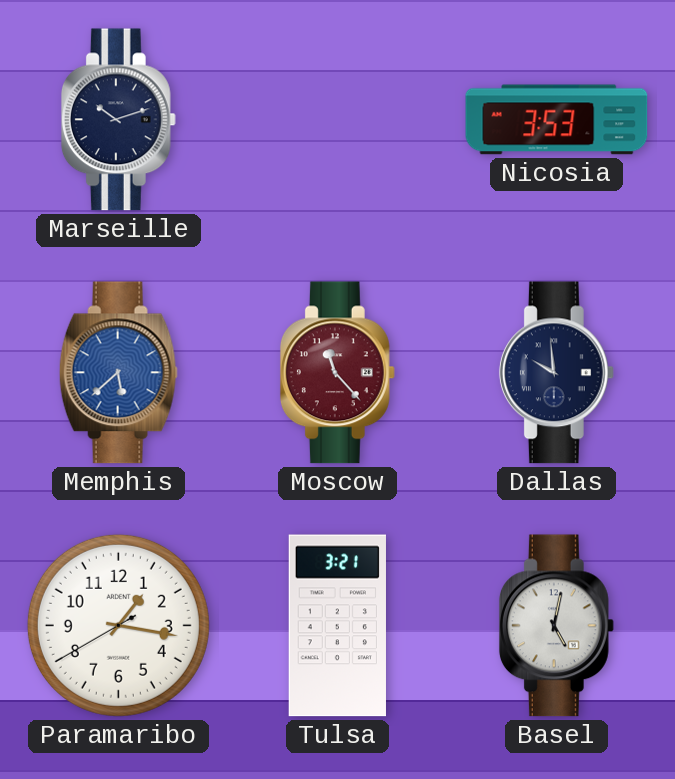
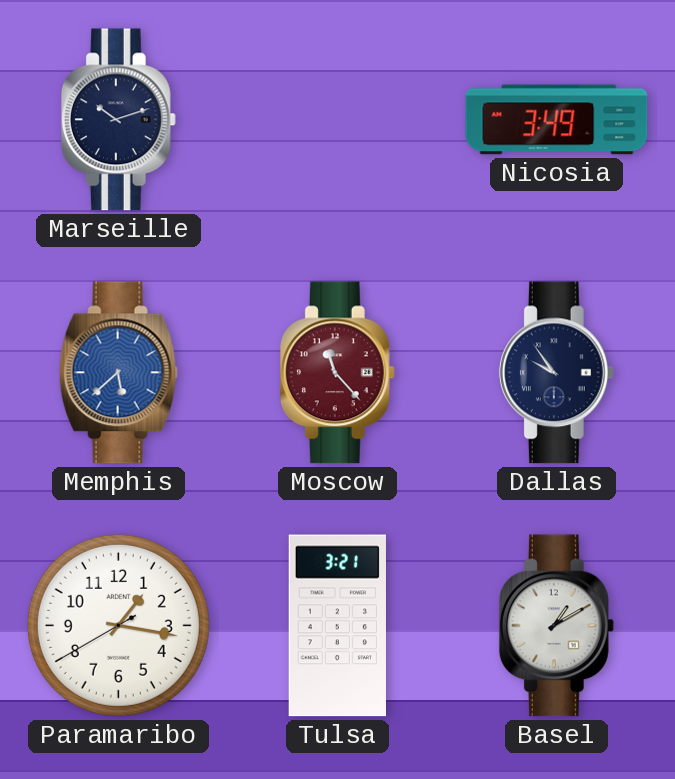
Nicosia: 3:53 -> 3:49 (557, 120)
Dallas: 9:59 -> 9:54 (556, 373)
Basel: 5:02 -> 1:10 (556, 626)
